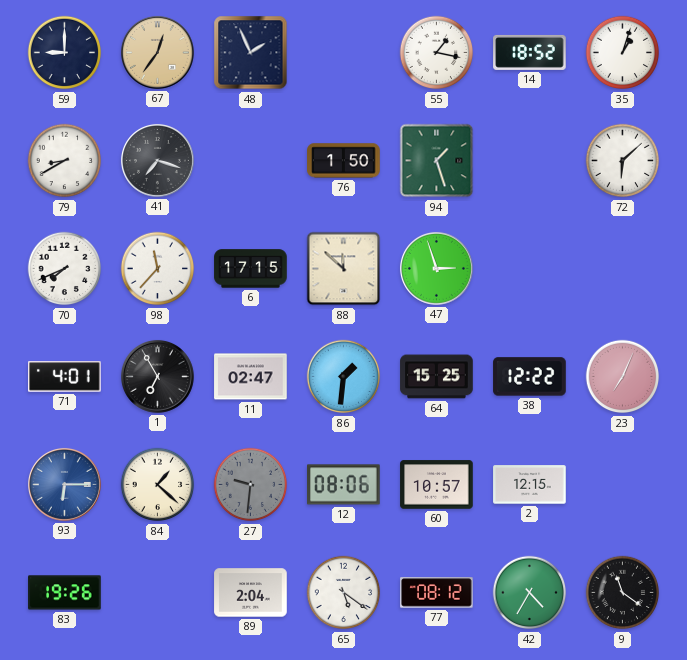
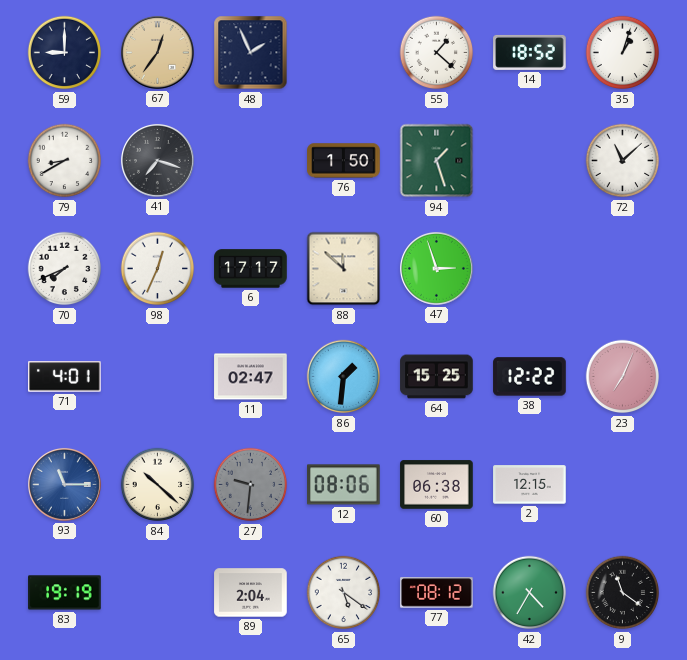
55: 1:17 -> 1:22 (437, 53)
72: 6:08 -> 11:08 (623, 161)
98: 11:37 -> 12:34 (158, 269)
6: 17:15 -> 17:17 (251, 269)
1: 6:55 -> none (157, 376)
93: 6:15 -> 11:15 (64, 484)
84: 1:22 -> 10:22 (158, 485)
60: 10:57 -> 06:38 (437, 485)
83: 19:26 -> 19:19 (65, 593)
